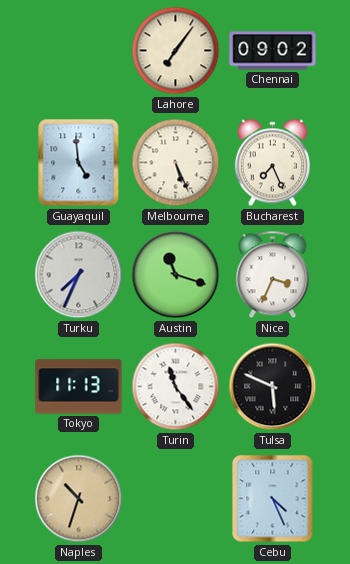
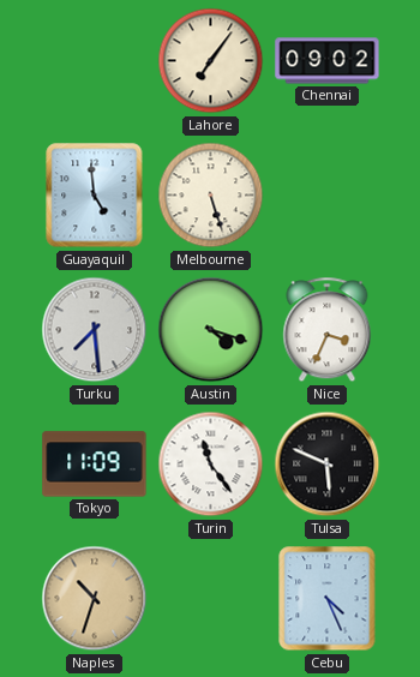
Melbourne: 5:26 -> 5:27 (211, 196)
Bucharest: 7:26 -> none (272, 163)
Turku: 7:34 -> 7:29 (95, 330)
Austin: 11:18 -> 4:18 (211, 330)
Tokyo: 11:13 -> 11:09 (95, 465)
